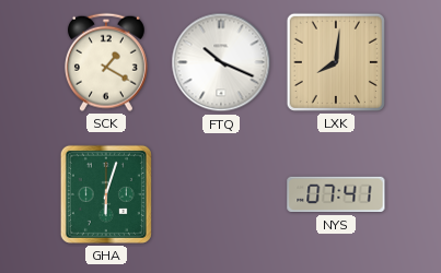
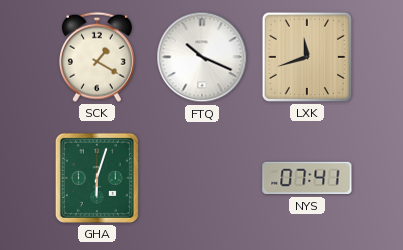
LXK: 8:01 -> 11:42 (307, 57)
